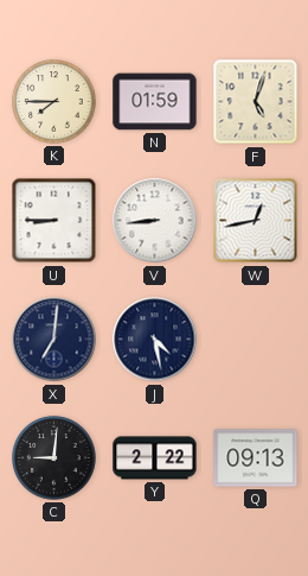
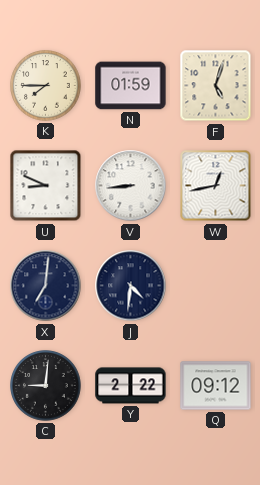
U: 8:45 -> 8:49 (46, 186)
J: 4:28 -> 4:31 (131, 286)
Q: 09:13 -> 09:12 (216, 386)
